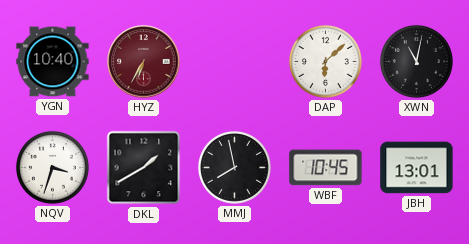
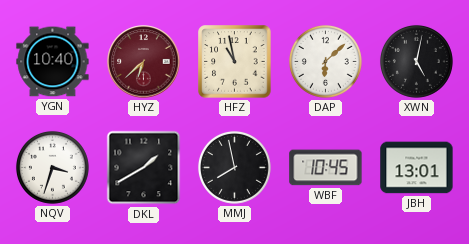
HYZ: 6:35 -> 6:38 (144, 62)
HFZ: none -> 10:58 (235, 62)
XWN: 11:02 -> 5:02 (416, 61)
